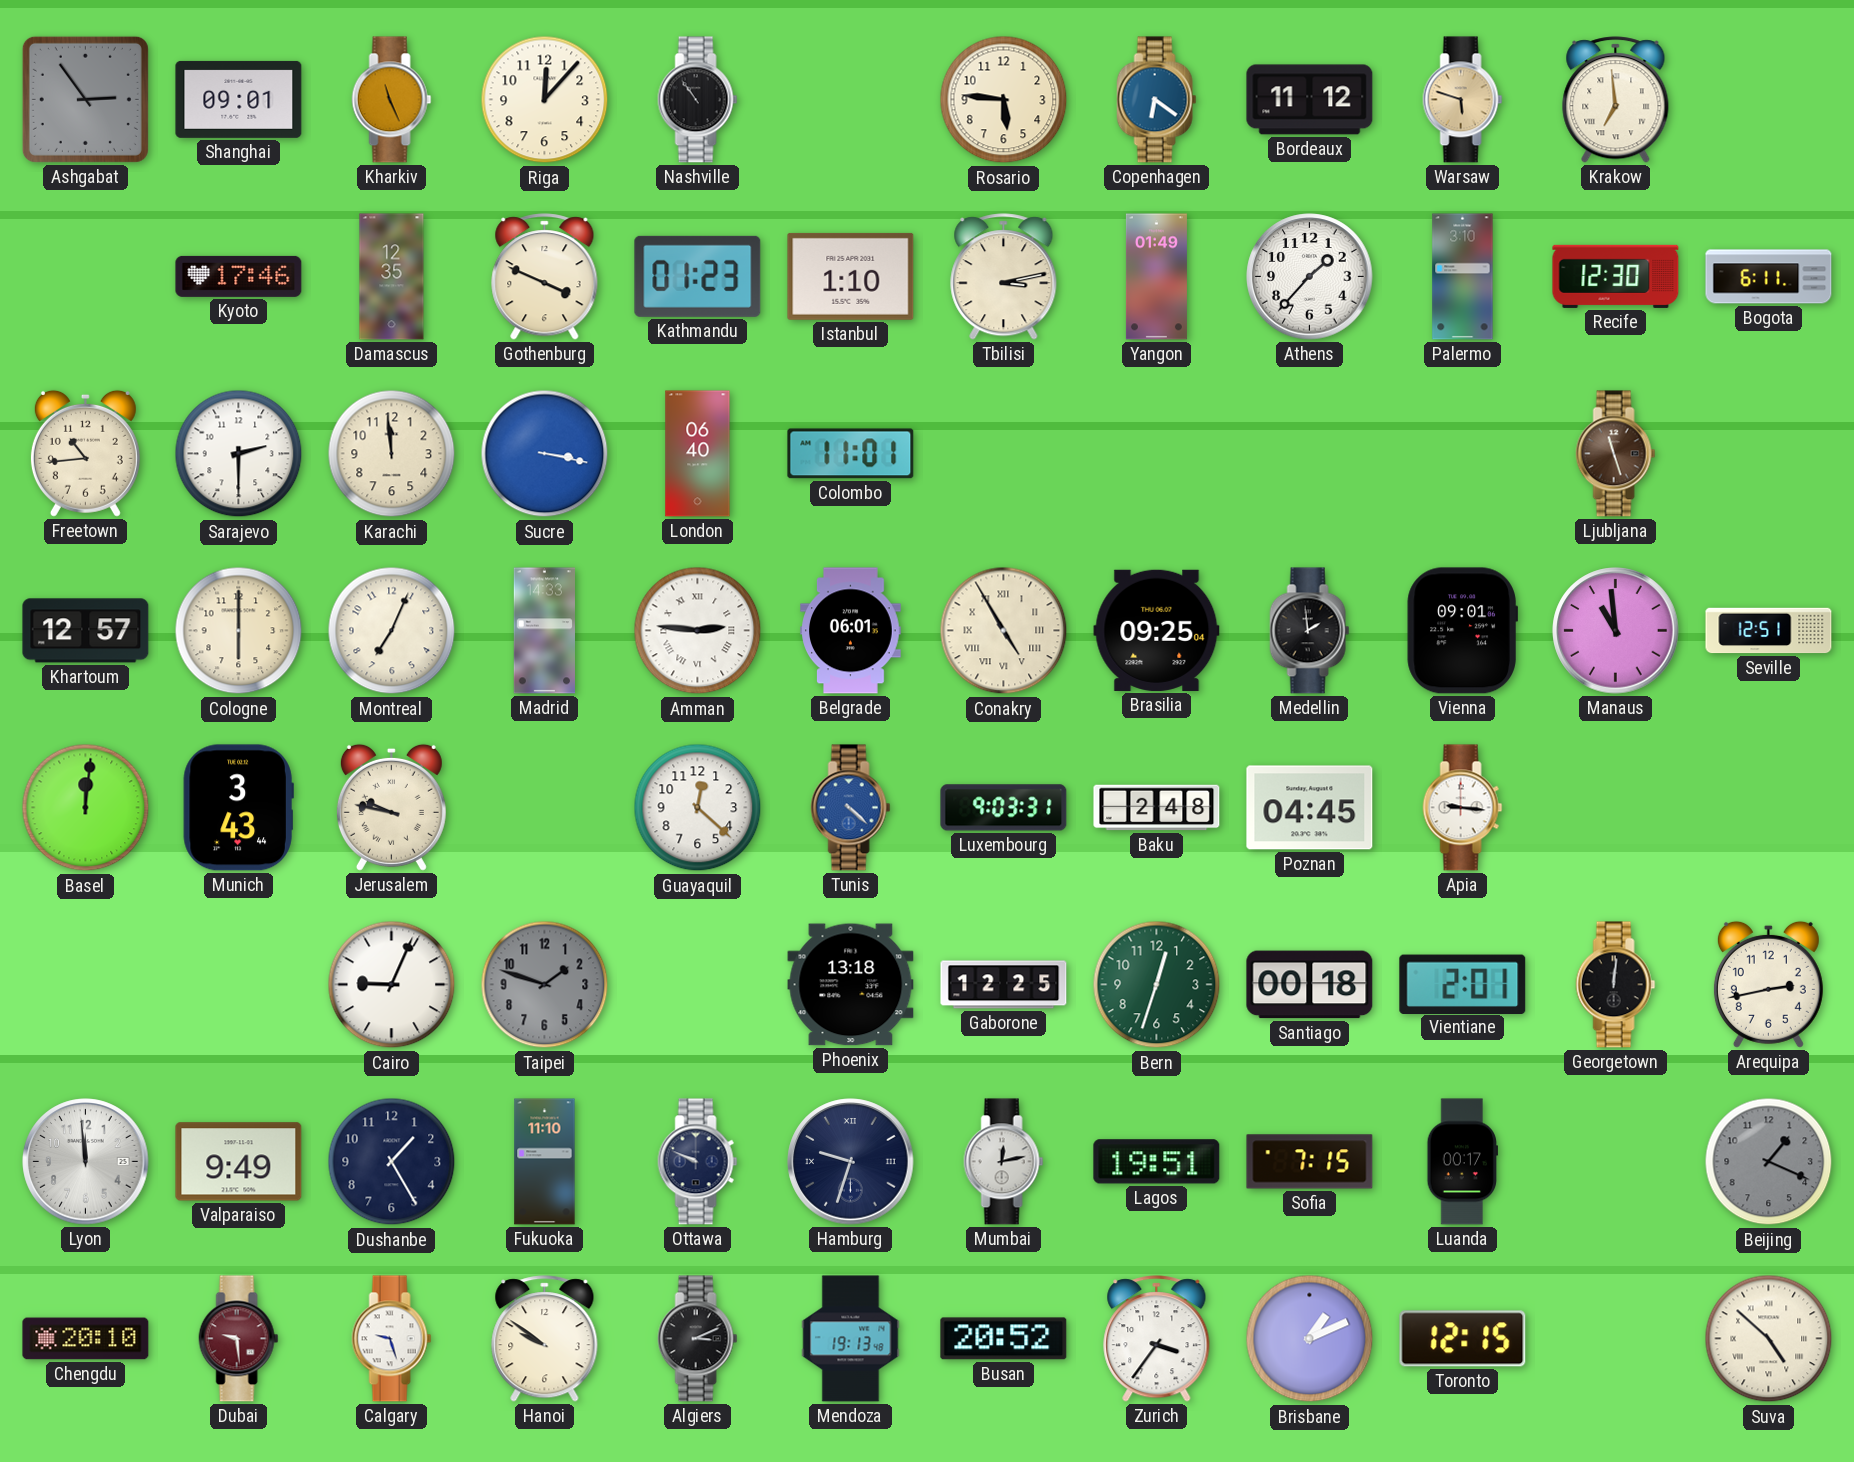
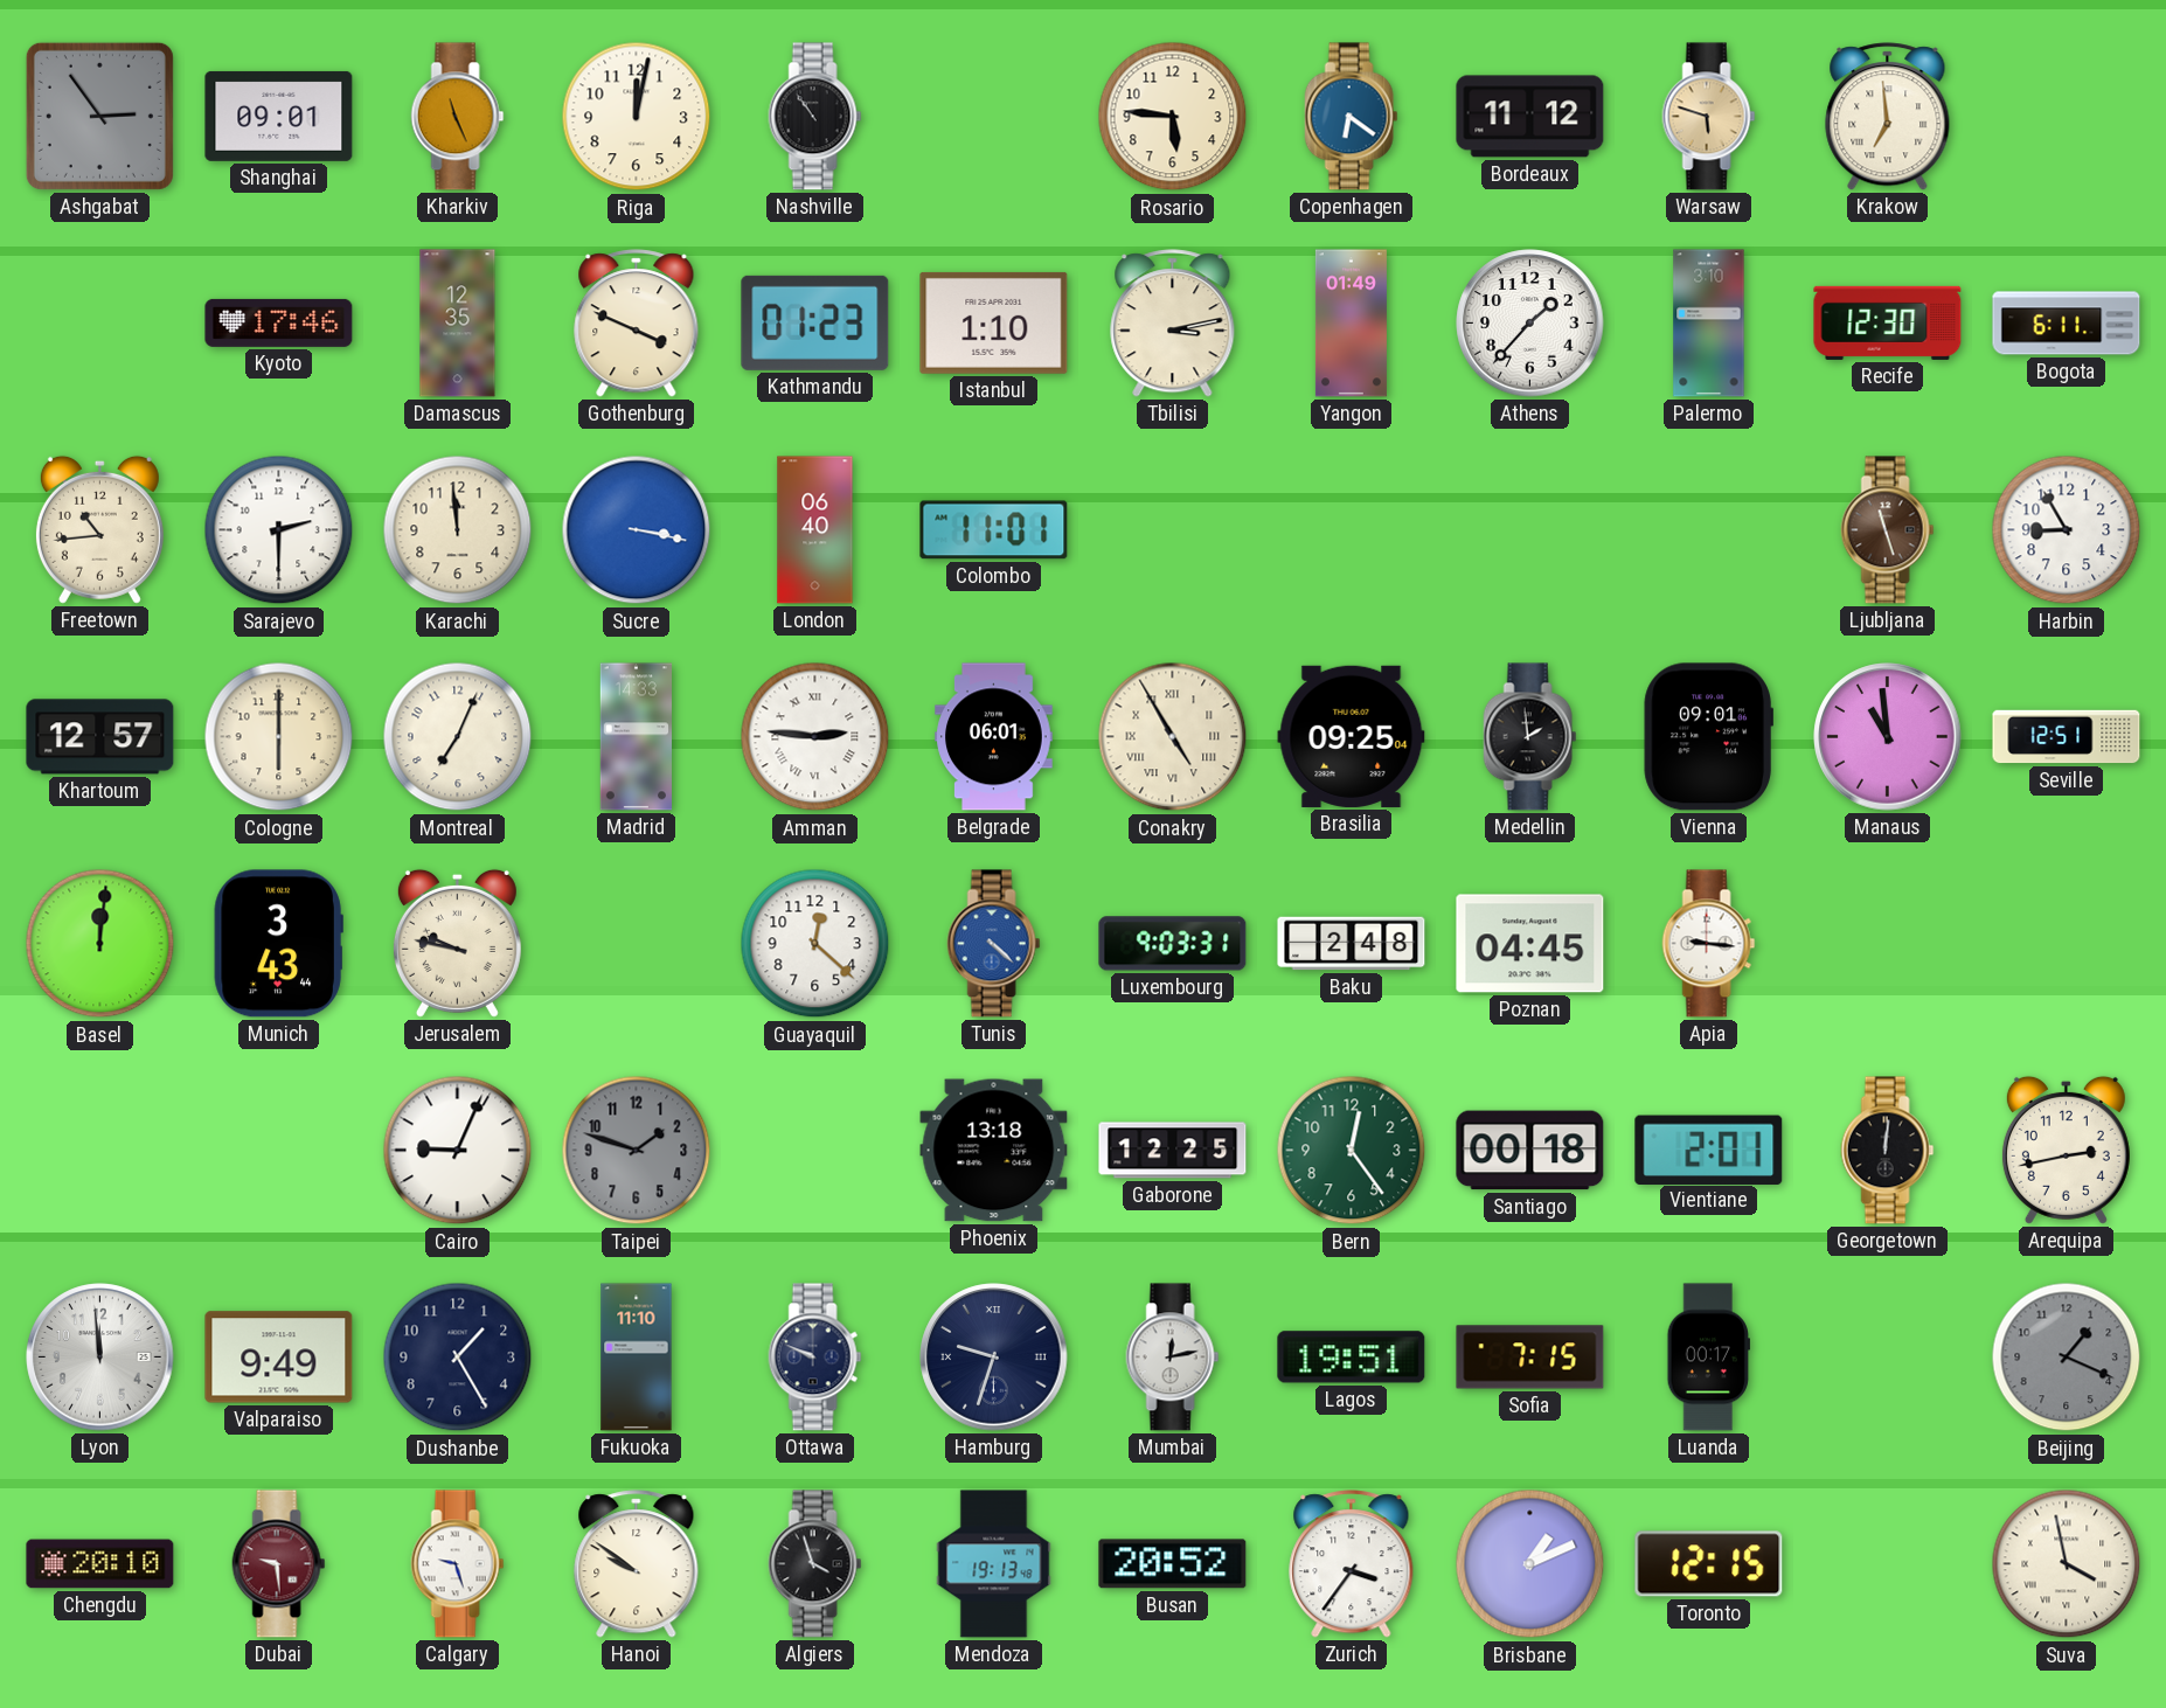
Riga: 12:07 -> 12:02 (637, 117)
Harbin: none -> 8:55 (2067, 530)
Bern: 12:33 -> 12:24 (1352, 1151)
Algiers: 3:11 -> 3:57 (815, 1564)
Suva: 4:52 -> 3:58 (2067, 1564)
